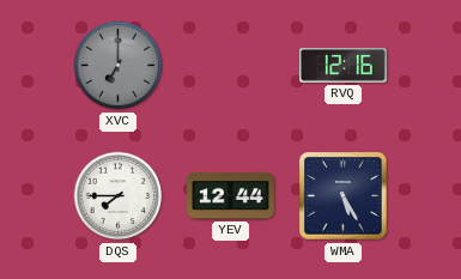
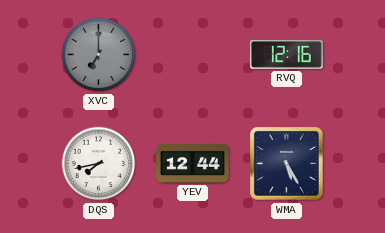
DQS: 7:45 -> 7:43 (99, 164)
